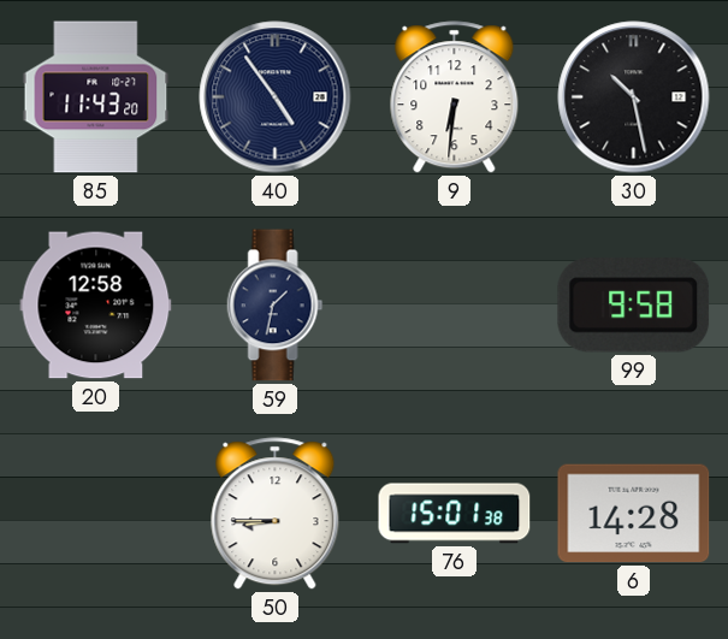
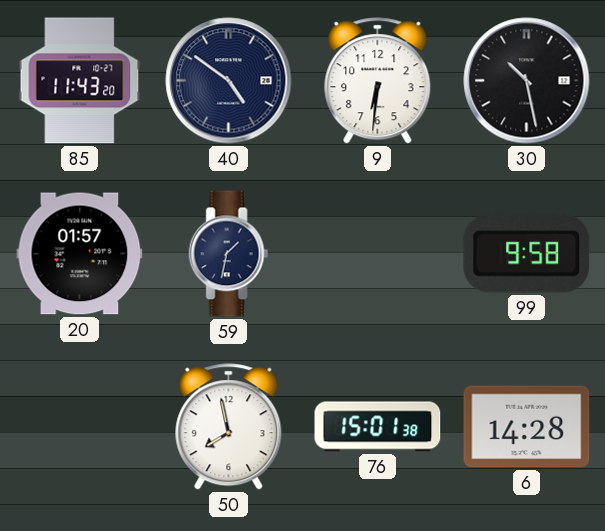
40: 4:54 -> 4:51 (229, 81)
20: 12:58 -> 01:57 (80, 254)
50: 8:45 -> 7:58 (229, 427)
